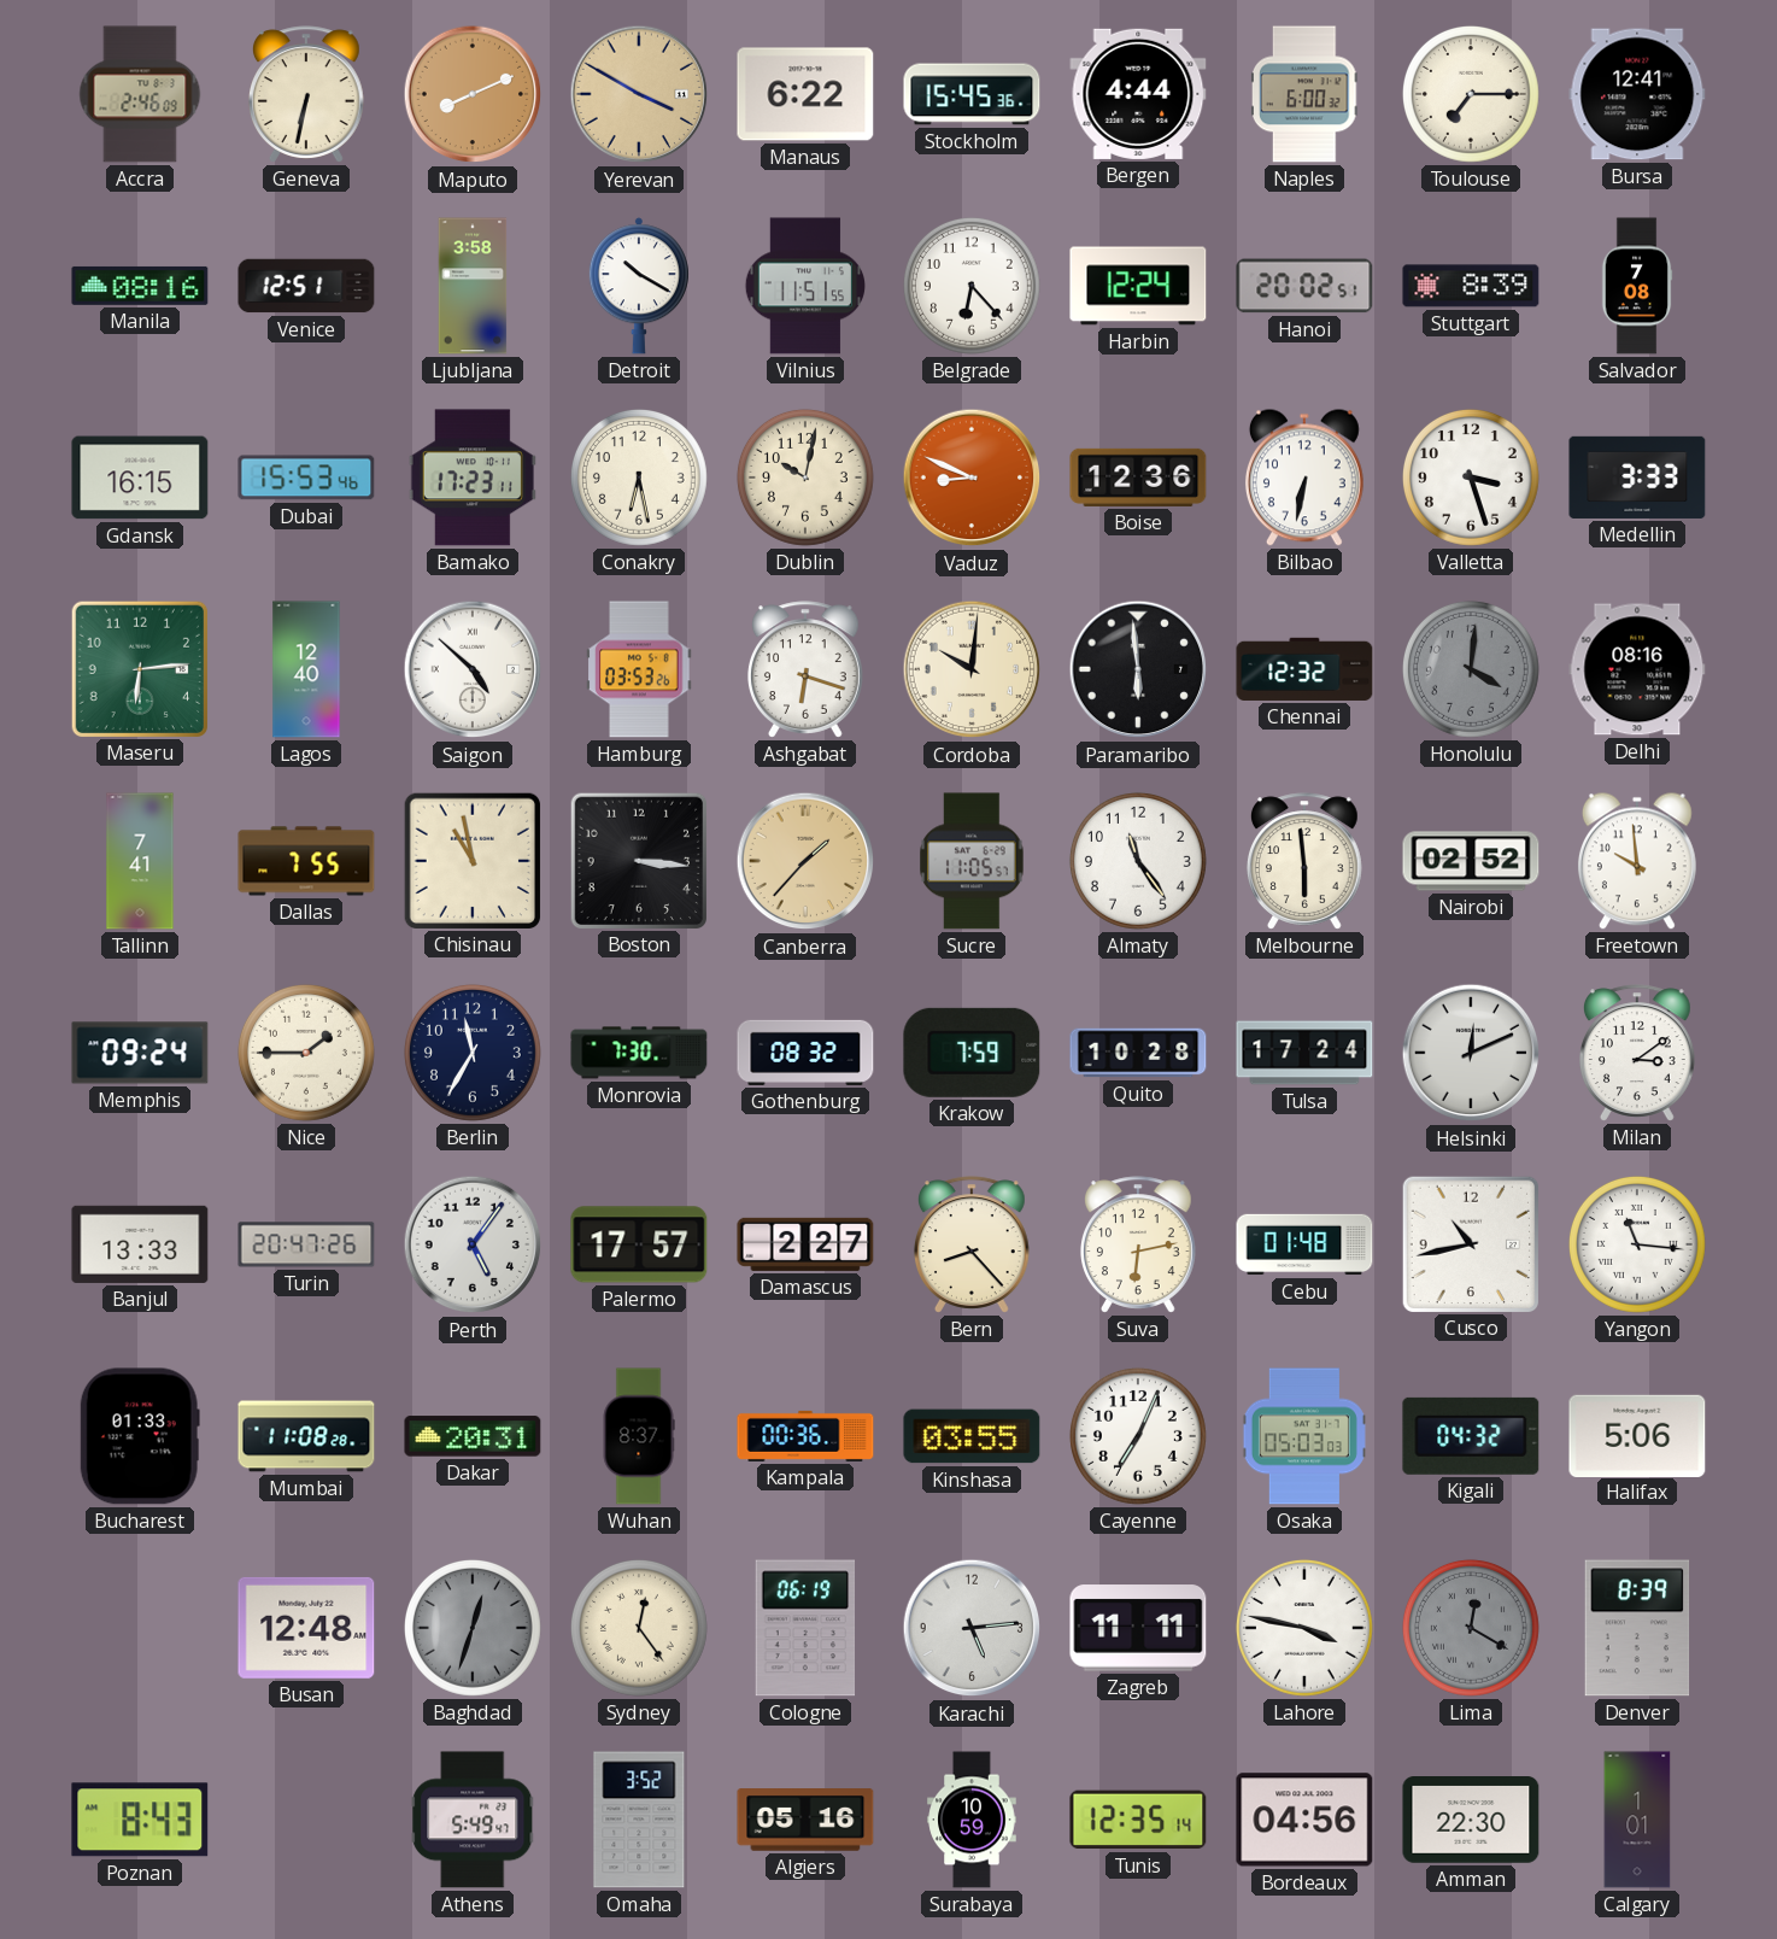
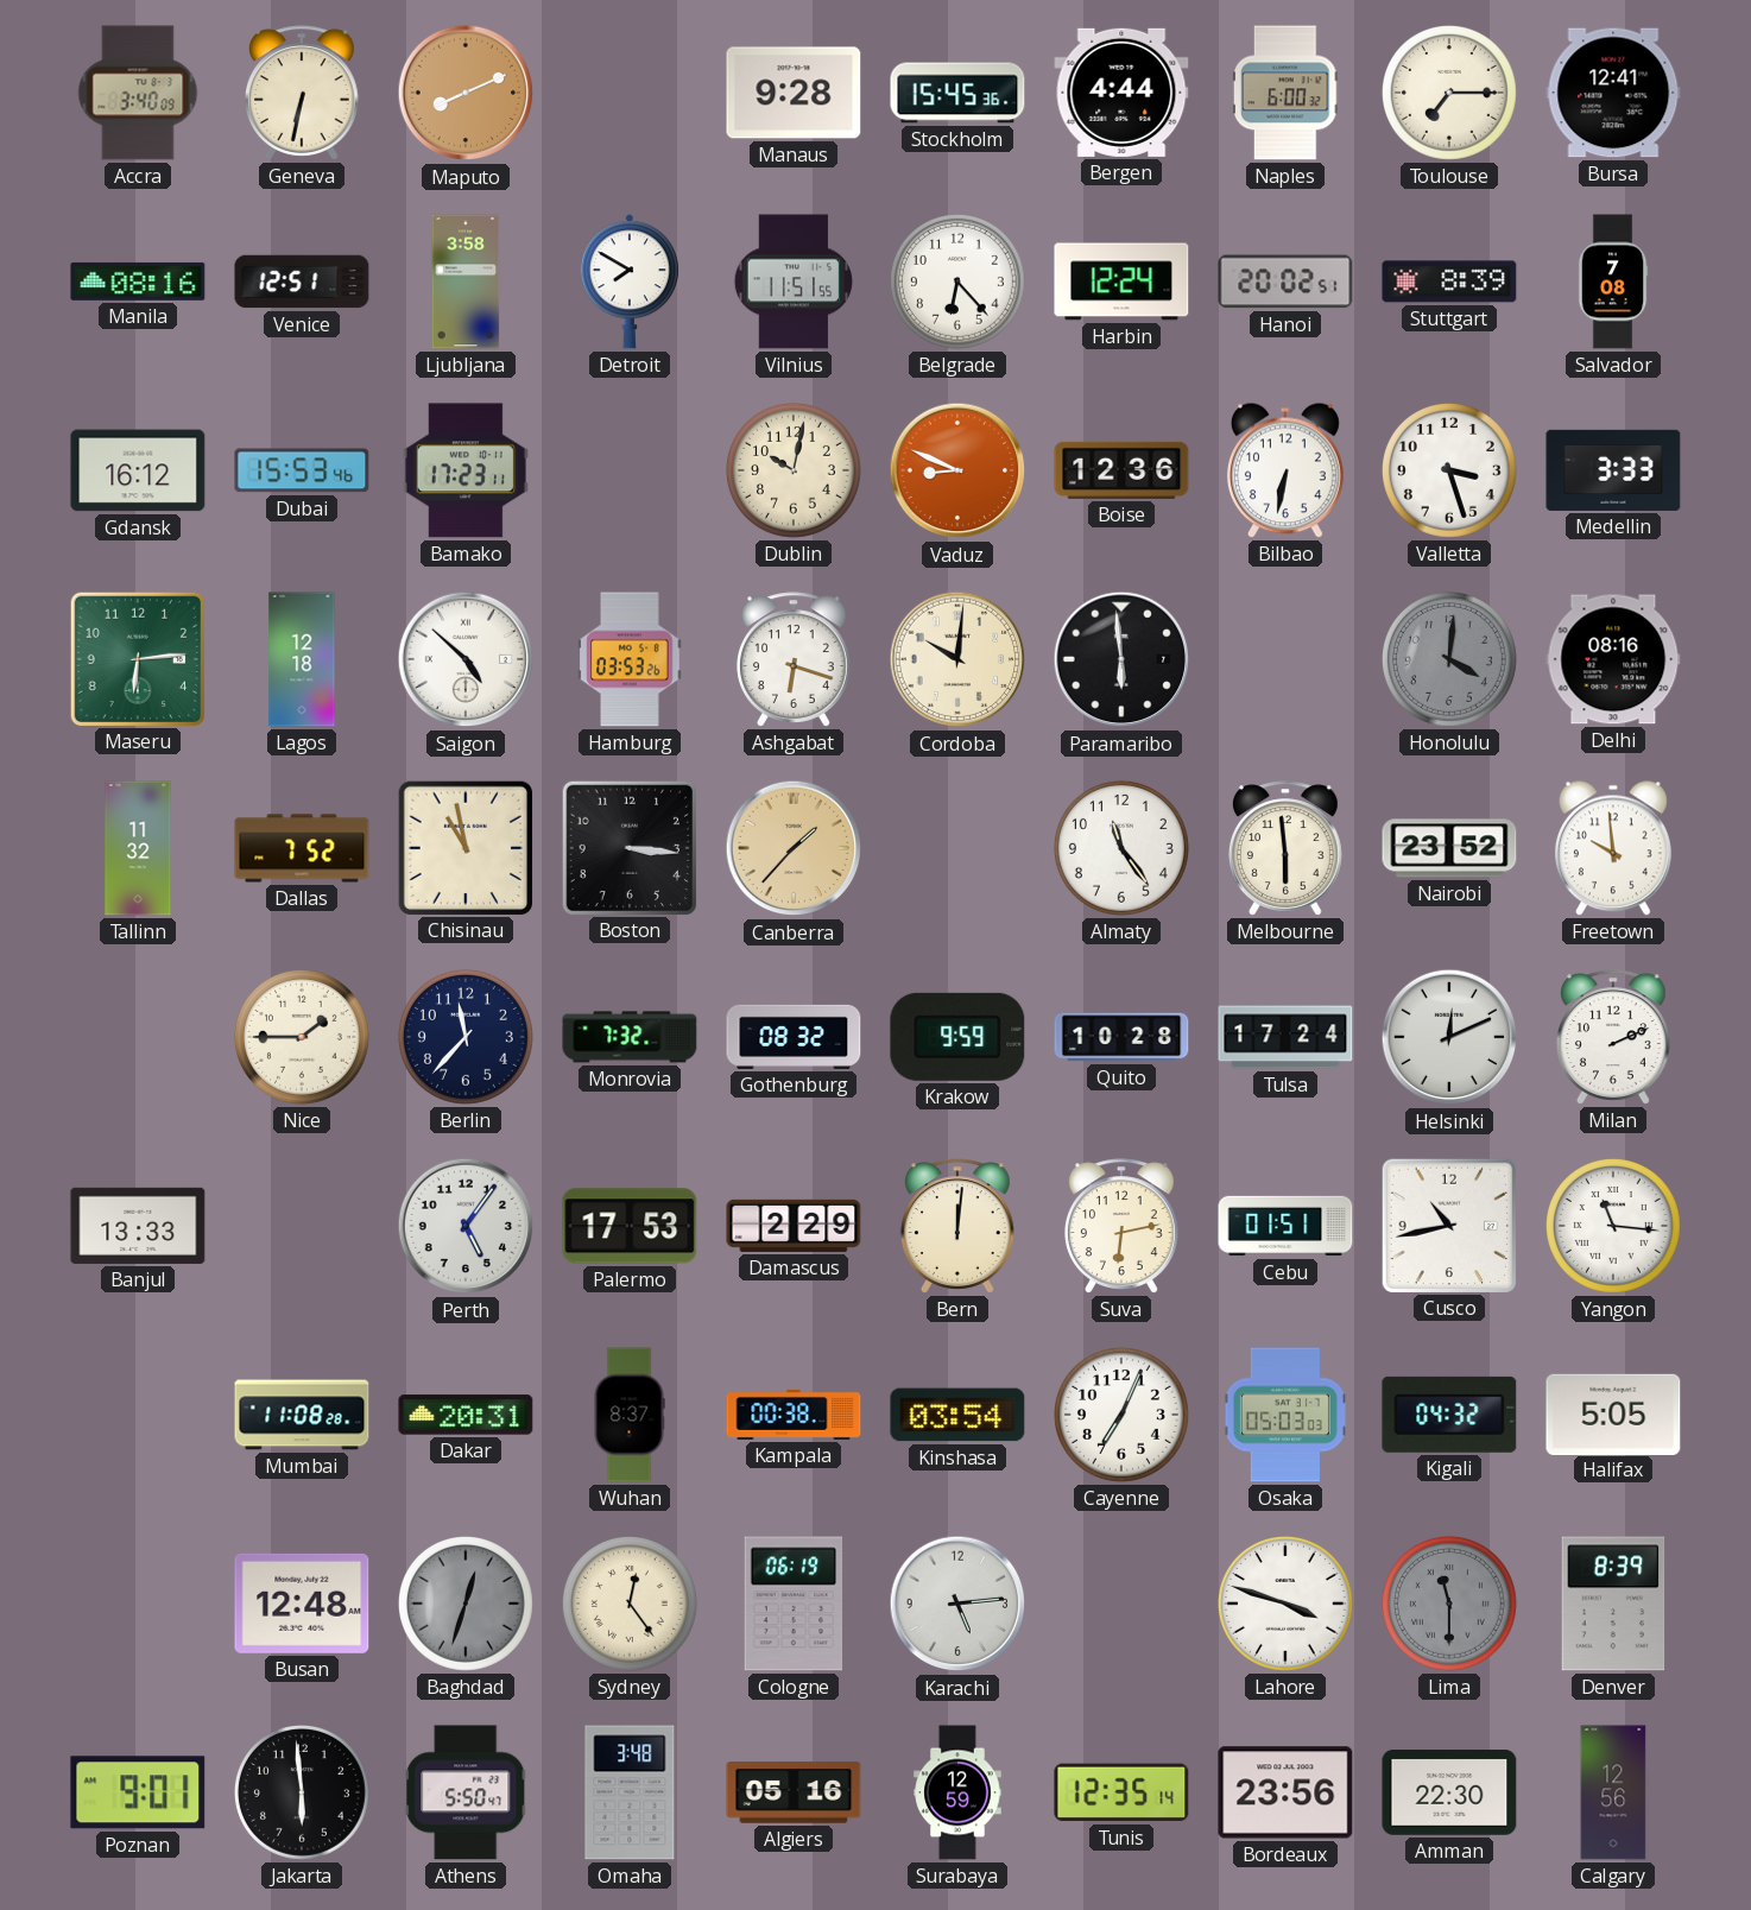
Accra: 2:46 -> 3:40 (138, 93)
Yerevan: 3:50 -> none (639, 94)
Manaus: 6:22 -> 9:28 (794, 93)
Detroit: 10:20 -> 7:50 (630, 282)
Gdansk: 16:15 -> 16:12 (138, 470)
Conakry: 6:28 -> none (639, 478)
Lagos: 12:40 -> 12:18 (302, 659)
Chennai: 12:32 -> none (1304, 669)
Tallinn: 7:41 -> 11:32 (138, 848)
Dallas: 7:55 -> 7:52 (302, 848)
Sucre: 11:05 -> none (972, 861)
Nairobi: 02:52 -> 23:52 (1449, 848)
Memphis: 09:24 -> none (140, 1053)
Berlin: 11:35 -> 11:37 (466, 1037)
Monrovia: 7:30 -> 7:32 (630, 1037)
Krakow: 7:59 -> 9:59 (957, 1037)
Milan: 3:09 -> 2:11 (1613, 1037)
Turin: 20:47 -> none (306, 1244)
Palermo: 17:57 -> 17:53 (630, 1226)
Damascus: 2:27 -> 2:29 (794, 1226)
Bern: 8:23 -> 12:01 (957, 1226)
Cebu: 01:48 -> 01:51 (1285, 1226)
Bucharest: 01:33 -> none (140, 1436)
Kampala: 00:36 -> 00:38 (794, 1415)
Kinshasa: 03:55 -> 03:54 (957, 1415)
Halifax: 5:06 -> 5:05 (1613, 1413)
Zagreb: 11:11 -> none (1138, 1628)
Lahore: 3:47 -> 3:48 (1285, 1604)
Lima: 12:20 -> 11:30 (1449, 1604)
Poznan: 8:43 -> 9:01 (138, 1792)
Jakarta: none -> 5:59 (302, 1792)
Athens: 5:49 -> 5:50 (466, 1792)
Omaha: 3:52 -> 3:48 (630, 1792)
Surabaya: 10:59 -> 12:59 (957, 1792)
Bordeaux: 04:56 -> 23:56 (1285, 1792)
Calgary: 1:01 -> 12:56 (1613, 1792)
